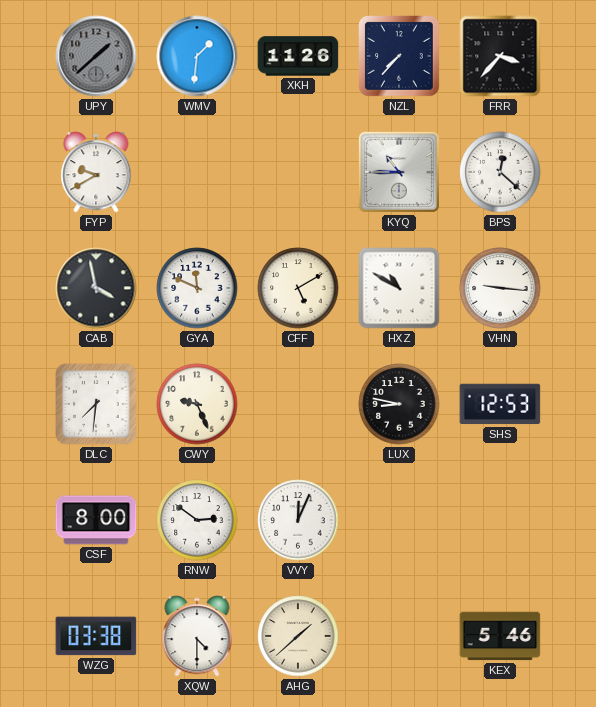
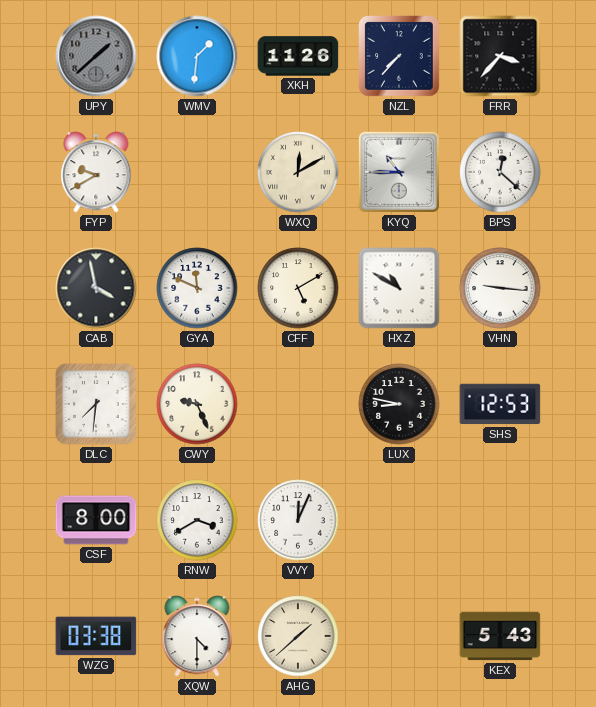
WXQ: none -> 12:10 (298, 172)
RNW: 2:51 -> 3:40 (197, 520)
KEX: 5:46 -> 5:43 (500, 636)
